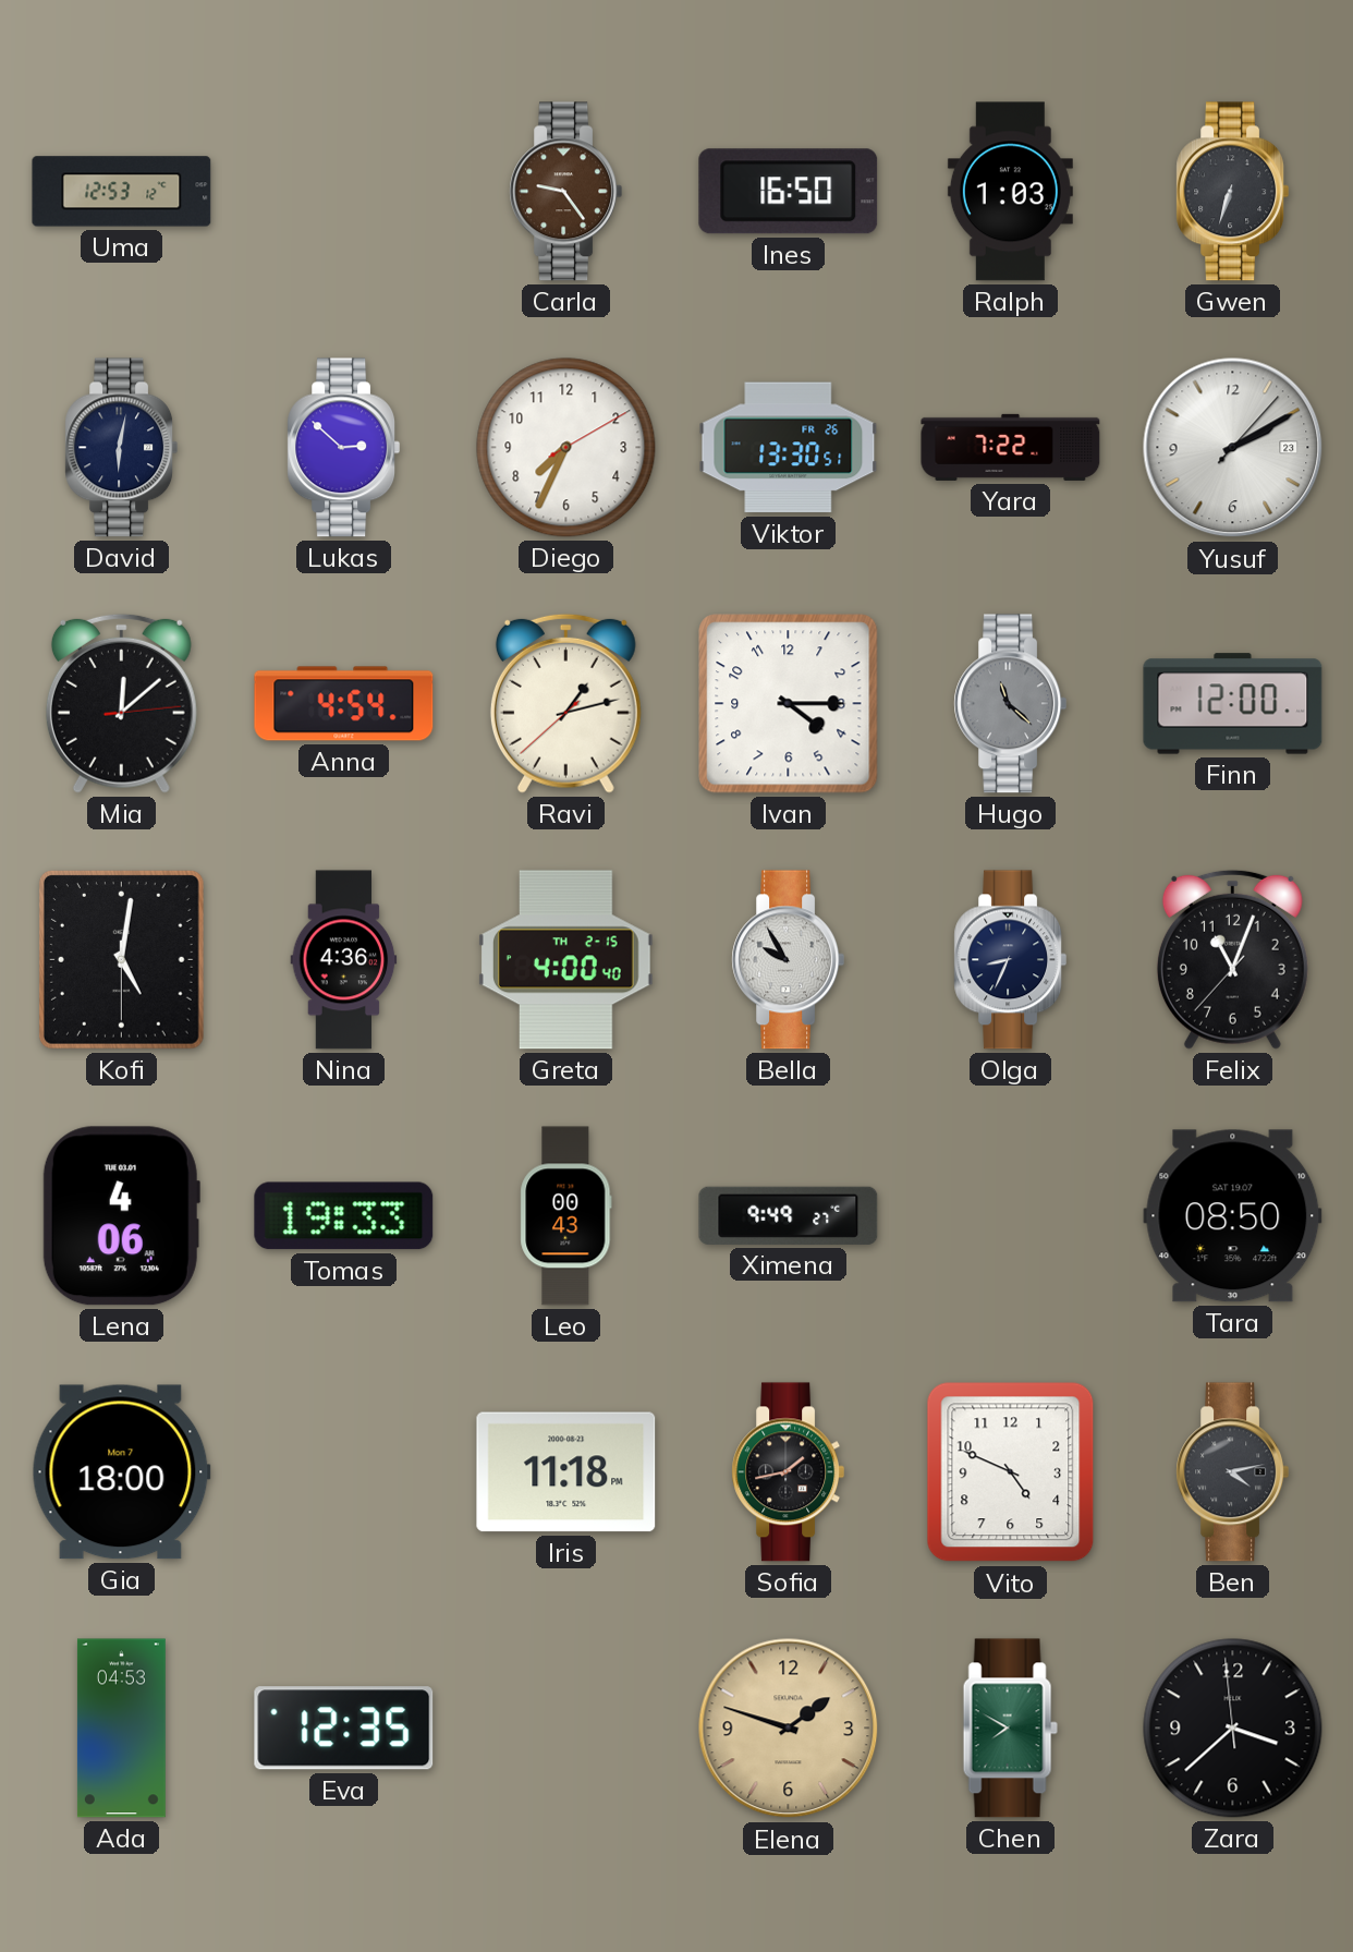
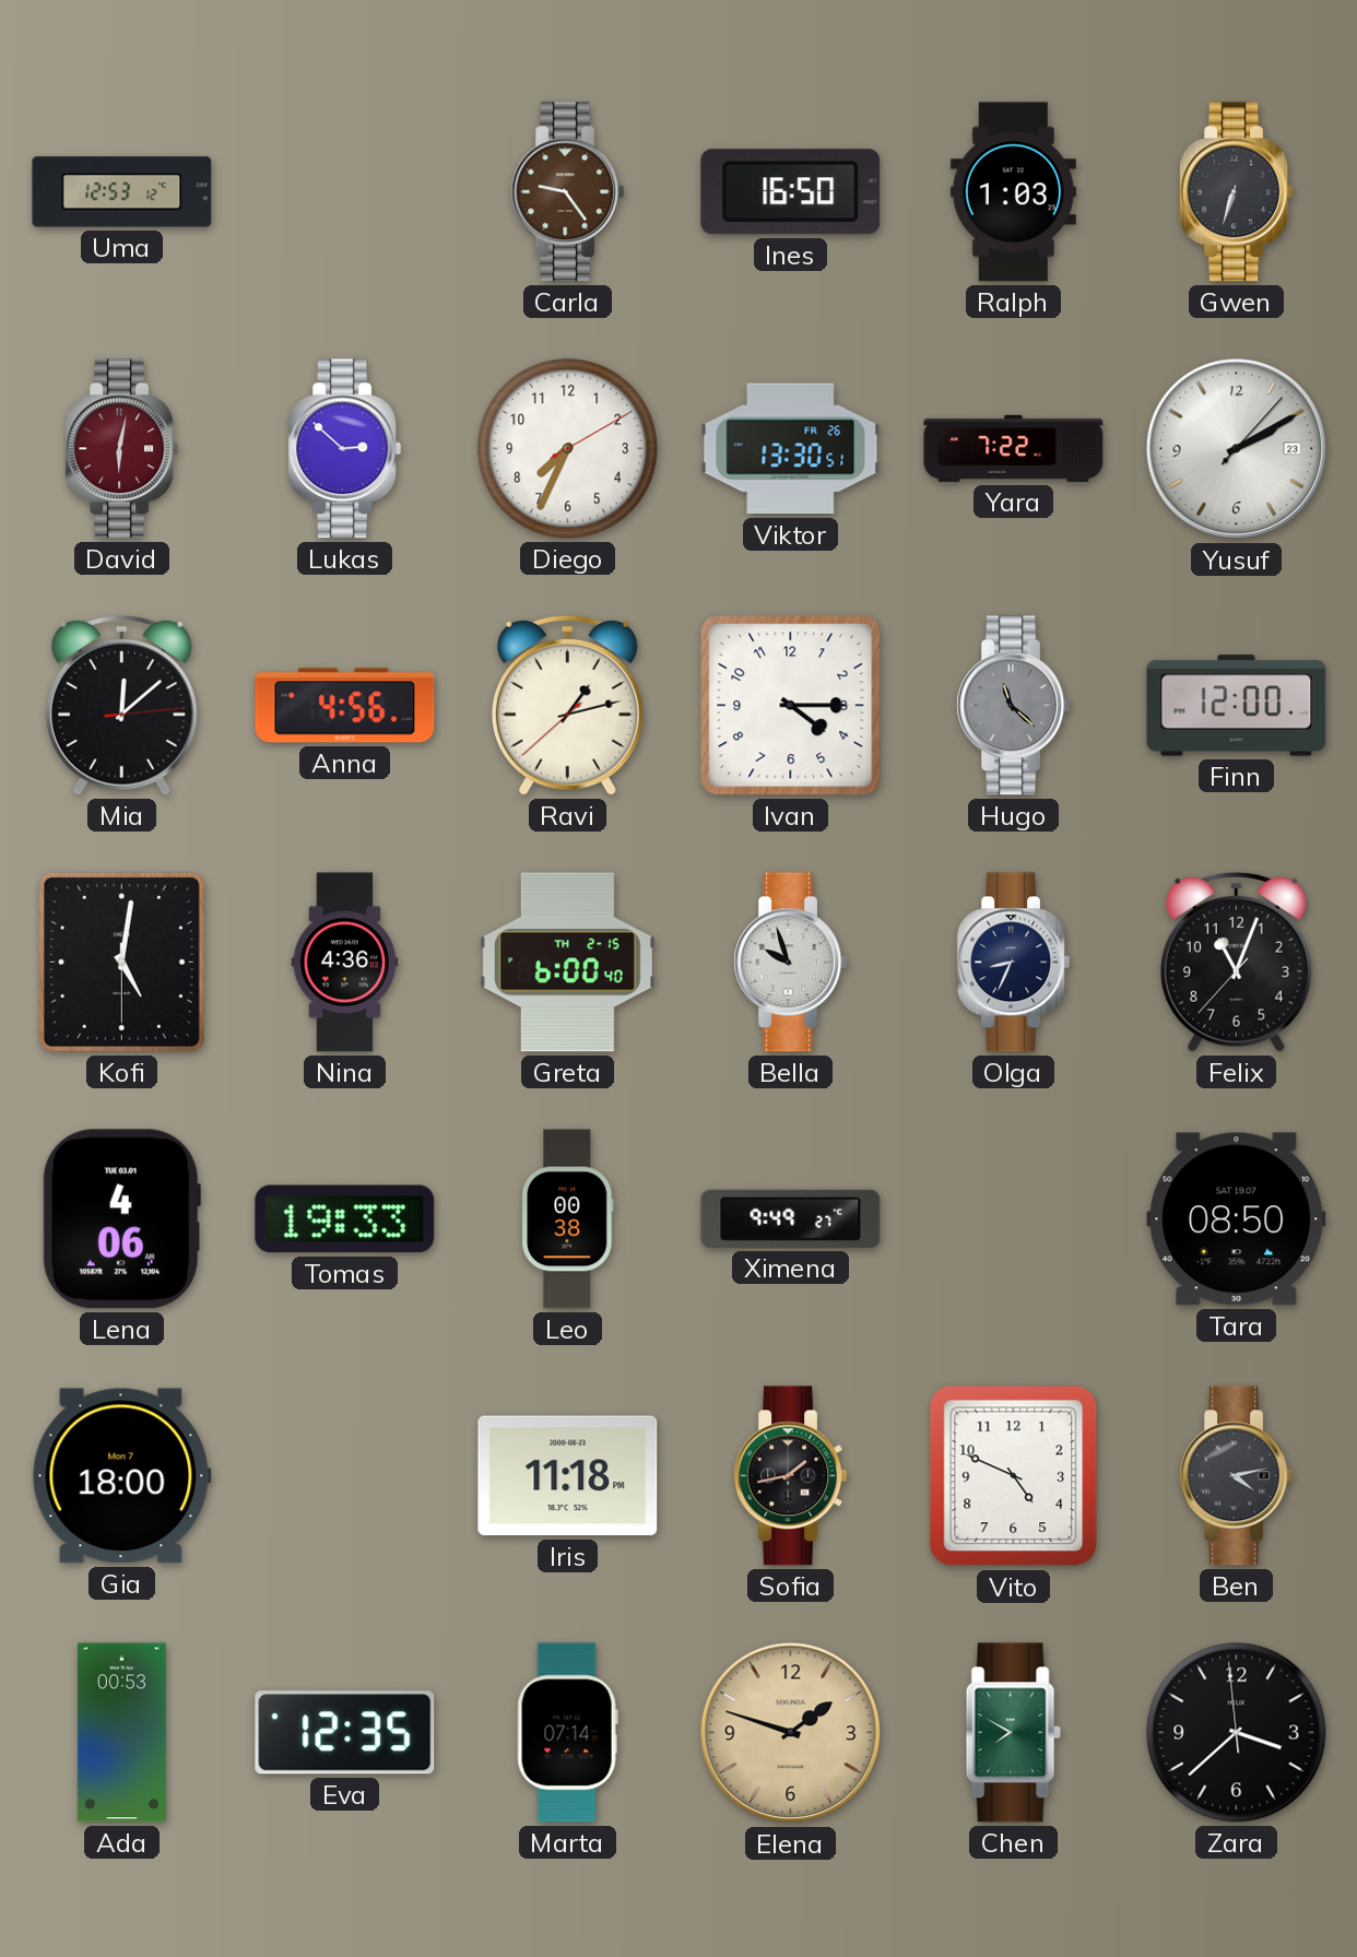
David dial: navy -> burgundy (122, 449)
Anna: 4:54 -> 4:56 (345, 706)
Greta: 4:00 -> 6:00 (567, 963)
Bella: 9:55 -> 9:57 (791, 963)
Leo: 00:43 -> 00:38 (568, 1219)
Ada: 04:53 -> 00:53 (121, 1733)
Marta: none -> 07:14 (567, 1733)
